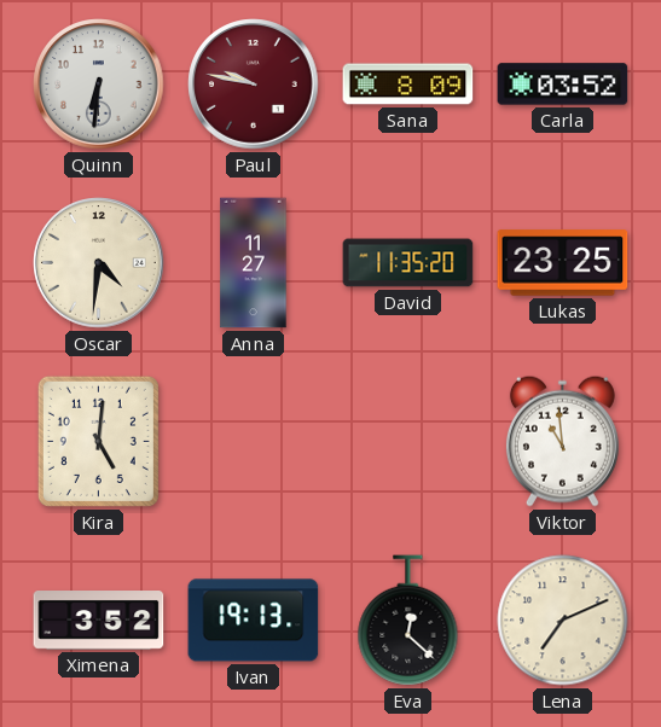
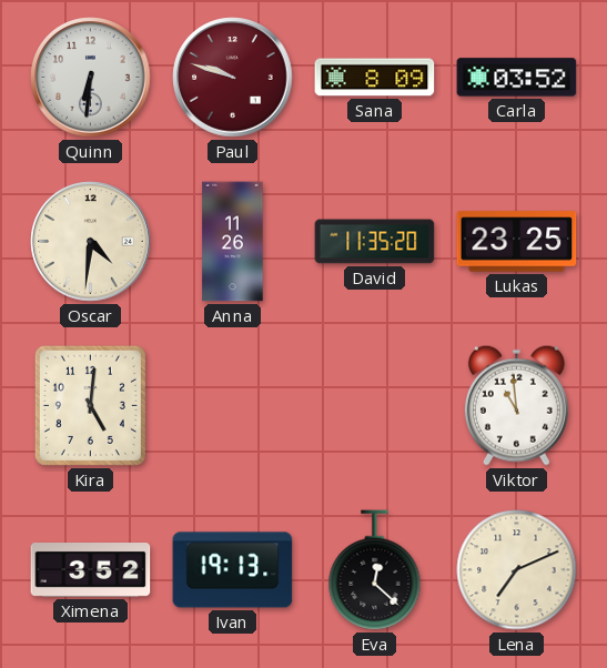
Paul: 9:47 -> 9:48 (233, 78)
Anna: 11:27 -> 11:26 (233, 242)
